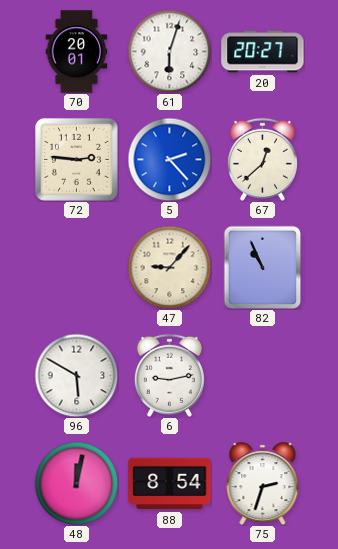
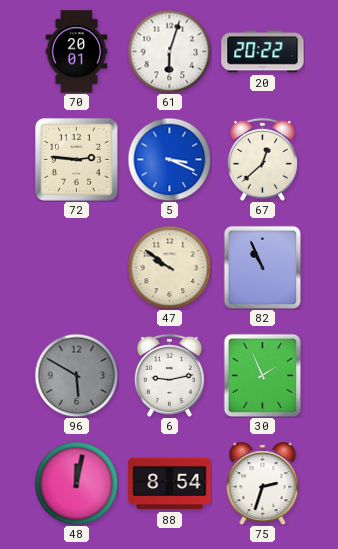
20: 20:27 -> 20:22 (263, 52)
5: 2:23 -> 3:19 (169, 159)
47: 9:07 -> 9:51 (169, 267)
96 dial: white -> grey (76, 375)
30: none -> 1:56 (263, 375)
